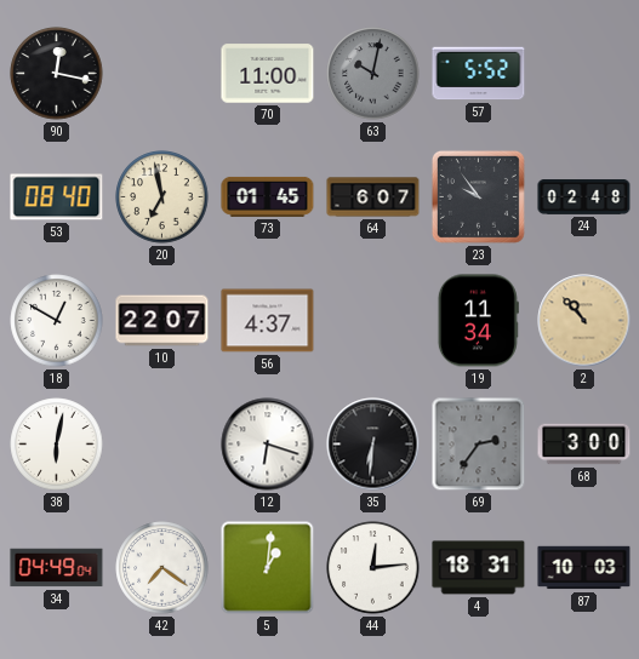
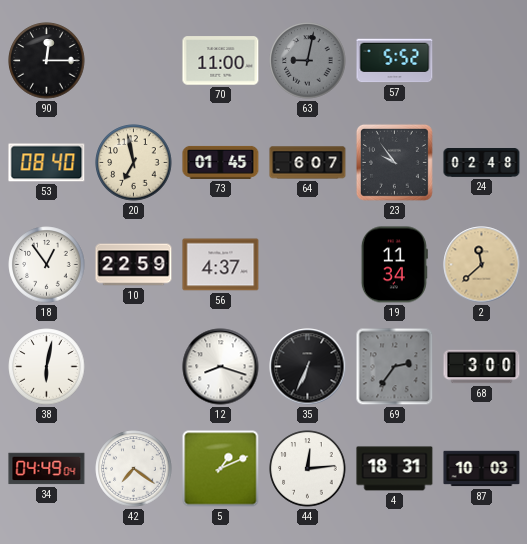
90: 12:17 -> 12:15 (47, 61)
63: 10:02 -> 9:02 (308, 61)
18: 12:50 -> 12:54 (47, 265)
10: 22:07 -> 22:59 (134, 265)
2: 10:53 -> 11:38 (482, 265)
12: 6:18 -> 8:18 (221, 367)
35: 6:31 -> 6:34 (308, 367)
5: 1:01 -> 1:11 (221, 469)
